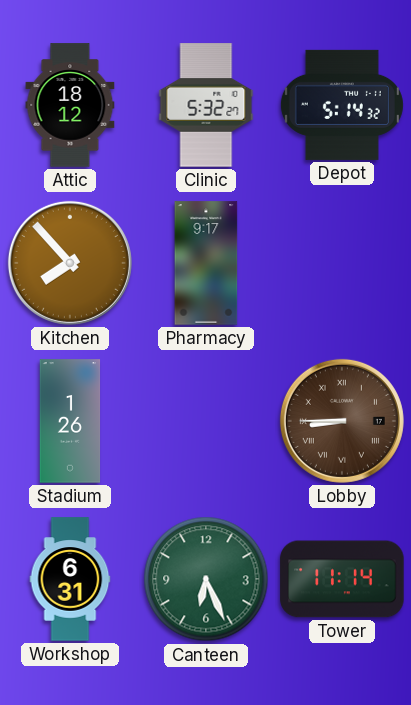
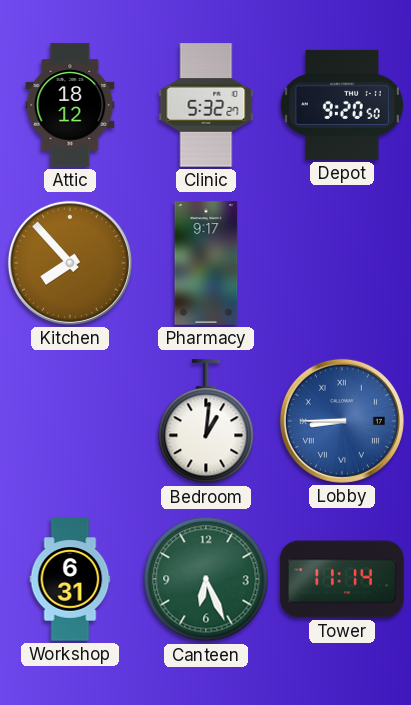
Depot: 5:14 -> 9:20 (342, 105)
Stadium: 1:26 -> none (70, 421)
Bedroom: none -> 1:01 (206, 422)
Lobby dial: brown -> blue (342, 421)
